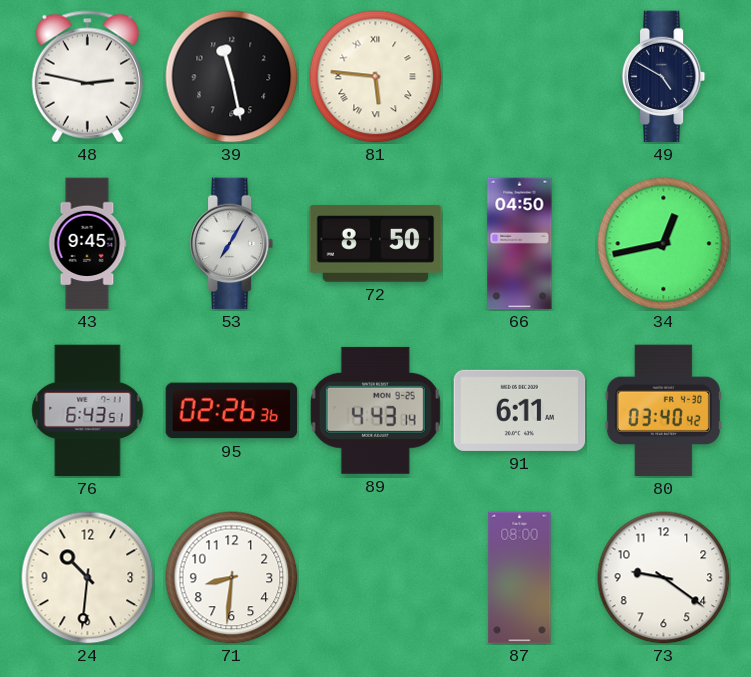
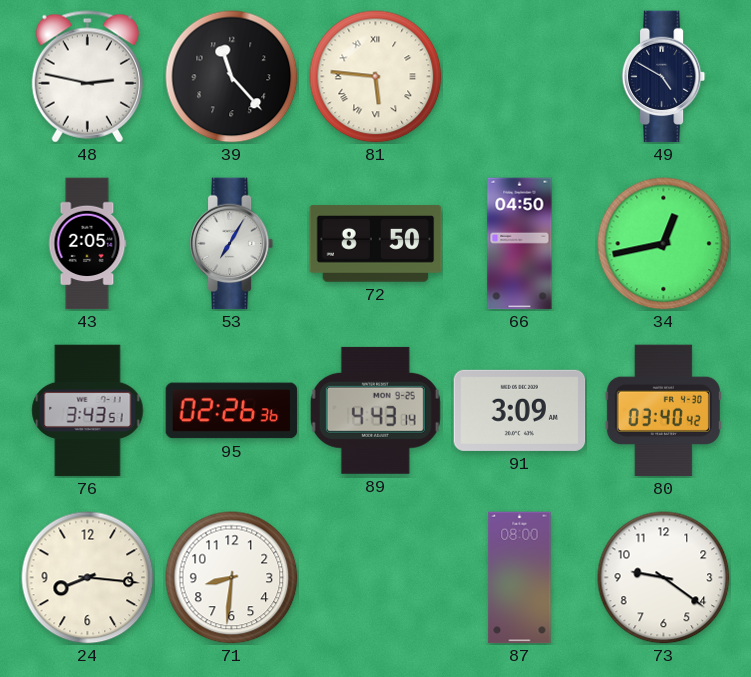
39: 11:28 -> 11:23 (232, 77)
43: 9:45 -> 2:05 (87, 244)
76: 6:43 -> 3:43 (88, 411)
91: 6:11 -> 3:09 (520, 410)
24: 10:31 -> 8:16 (88, 578)
